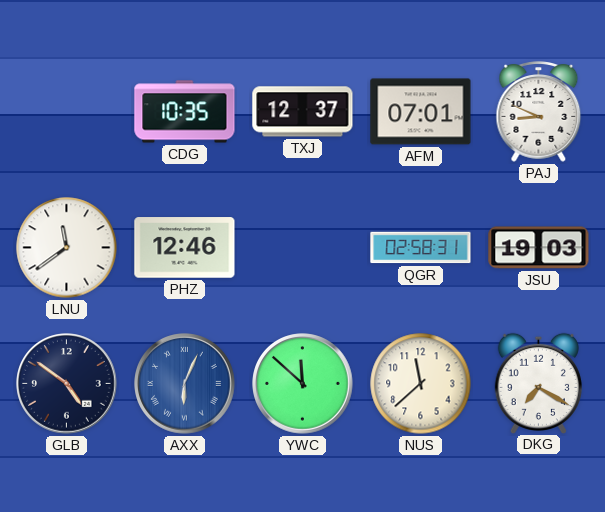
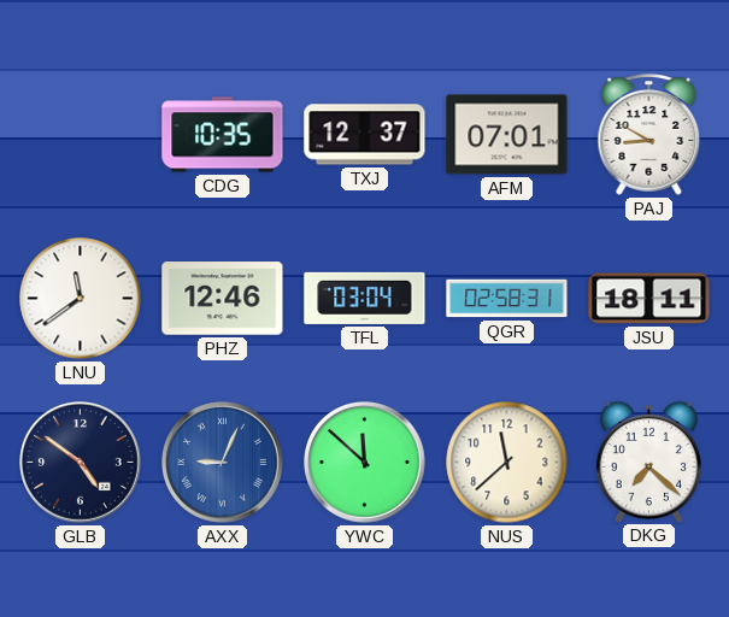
PAJ: 8:49 -> 8:50 (649, 135)
TFL: none -> 03:04 (365, 298)
JSU: 19:03 -> 18:11 (649, 299)
AXX: 6:04 -> 9:04 (223, 463)
DKG: 7:20 -> 7:22 (648, 462)
